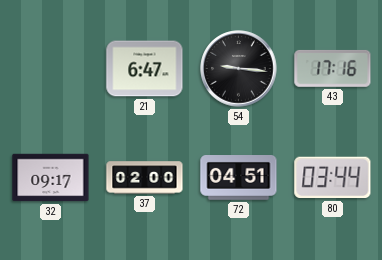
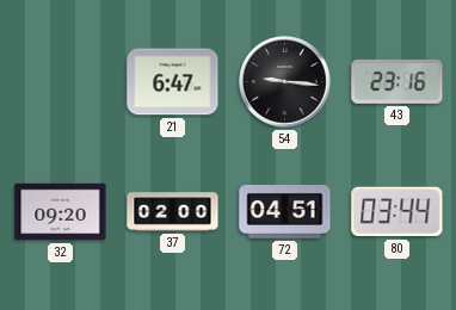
43: 17:16 -> 23:16 (398, 81)
32: 09:17 -> 09:20 (61, 212)
